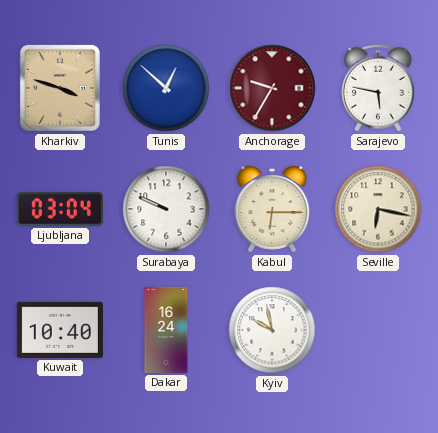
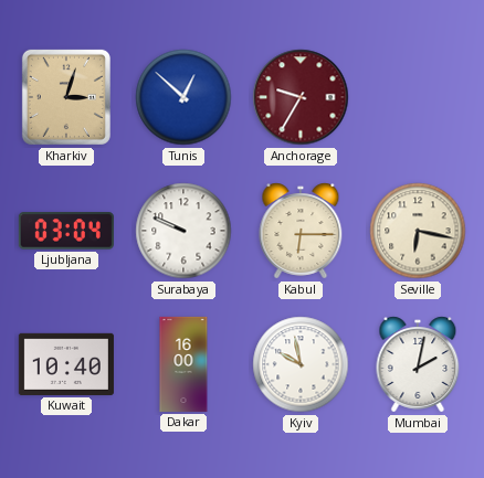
Kharkiv: 3:48 -> 3:03 (66, 97)
Sarajevo: 5:47 -> none (378, 88)
Dakar: 16:24 -> 16:00 (183, 364)
Mumbai: none -> 2:02 (418, 364)
